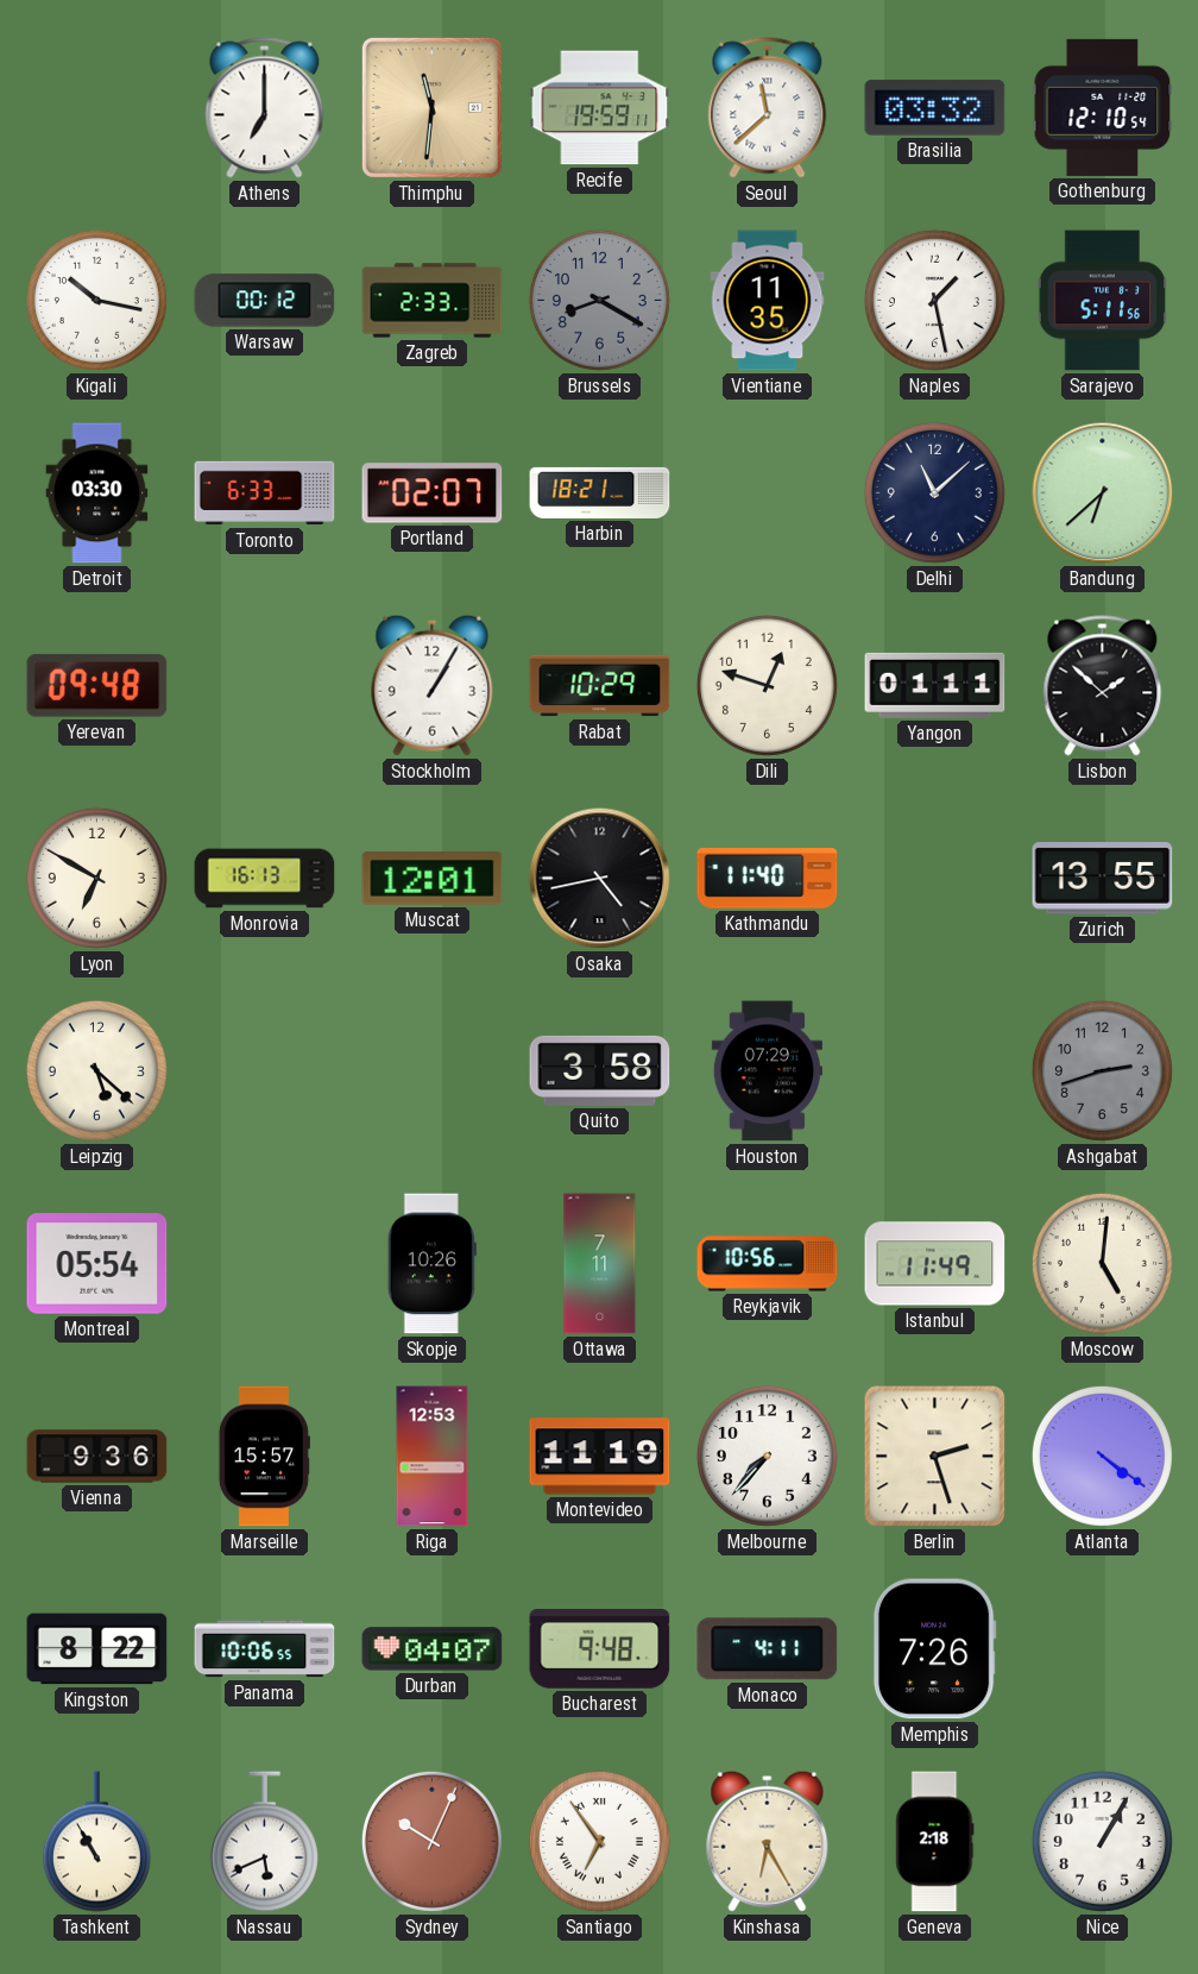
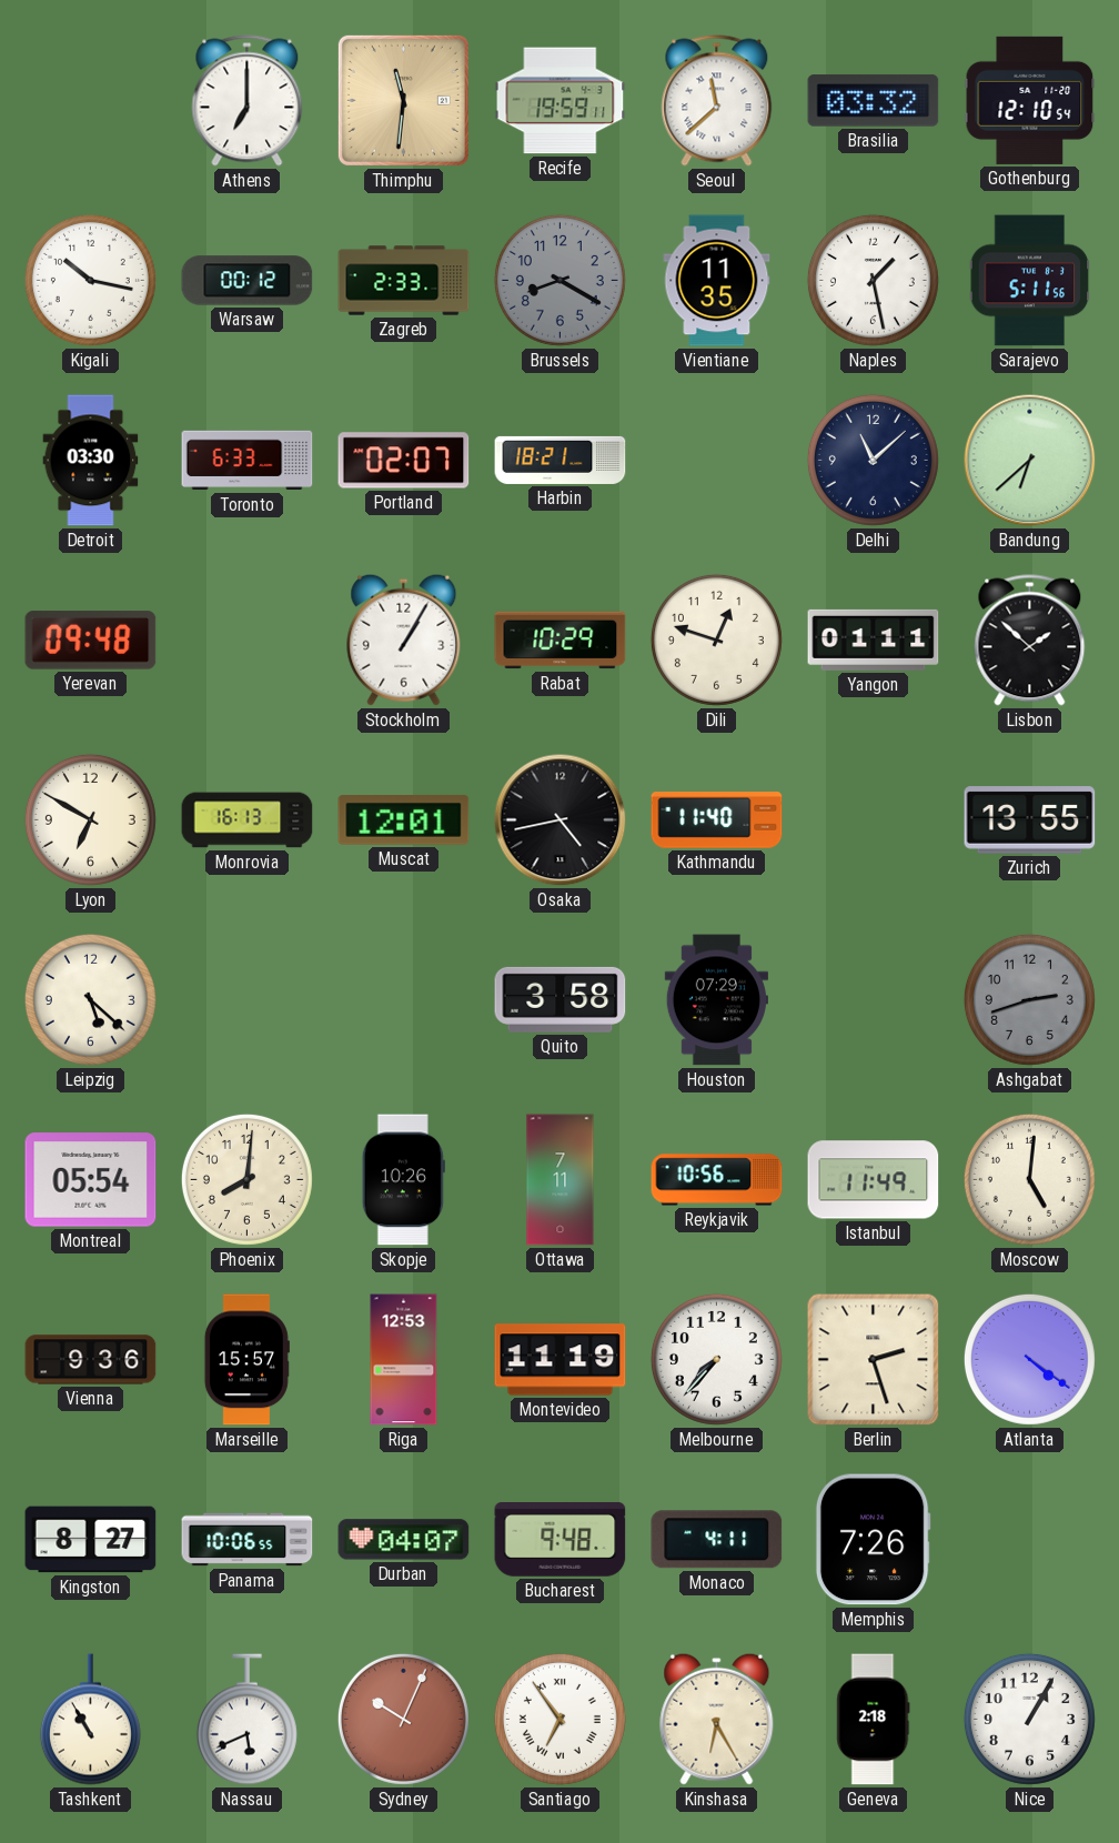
Phoenix: none -> 8:01 (246, 1179)
Kingston: 8:22 -> 8:27 (91, 1540)
